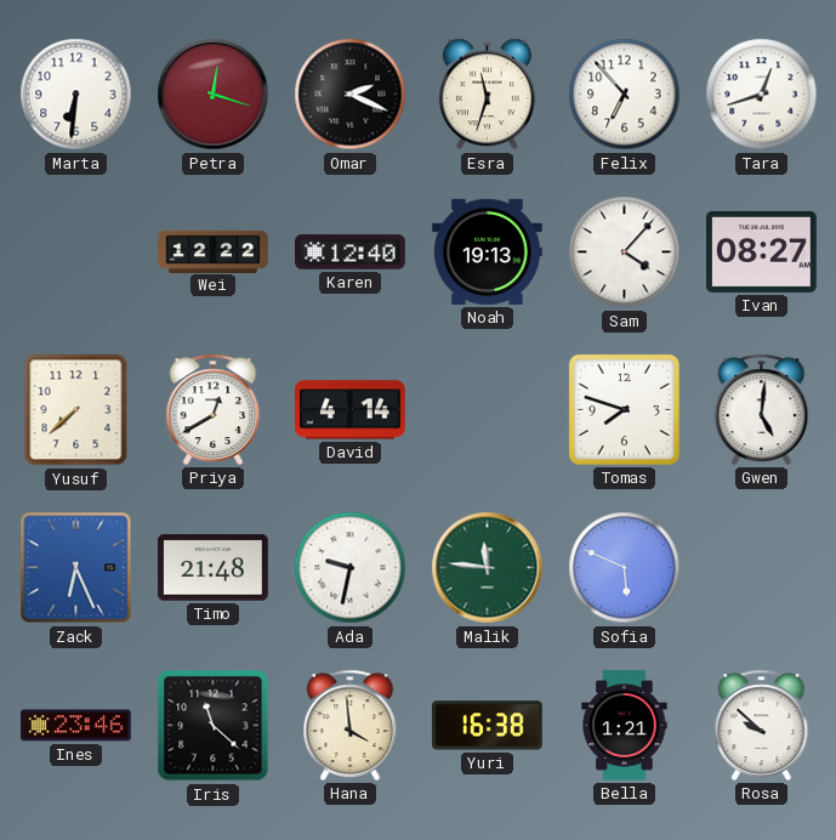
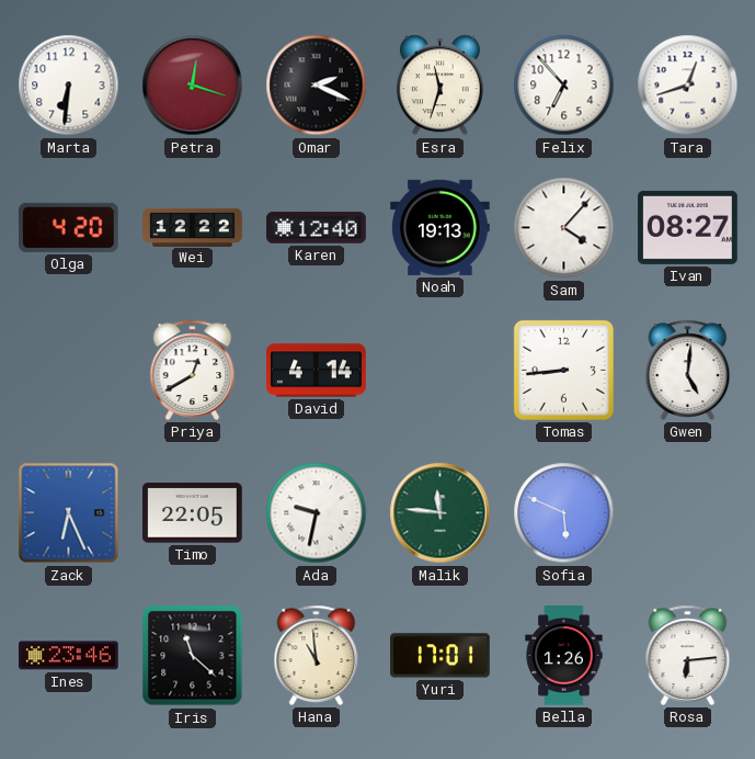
Olga: none -> 4:20 (68, 227)
Yusuf: 7:38 -> none (76, 410)
Tomas: 7:48 -> 8:44 (563, 370)
Timo: 21:48 -> 22:05 (193, 513)
Hana: 3:59 -> 10:59 (317, 655)
Yuri: 16:38 -> 17:01 (441, 656)
Bella: 1:21 -> 1:26 (564, 656)
Rosa: 9:52 -> 6:14 (688, 655)
